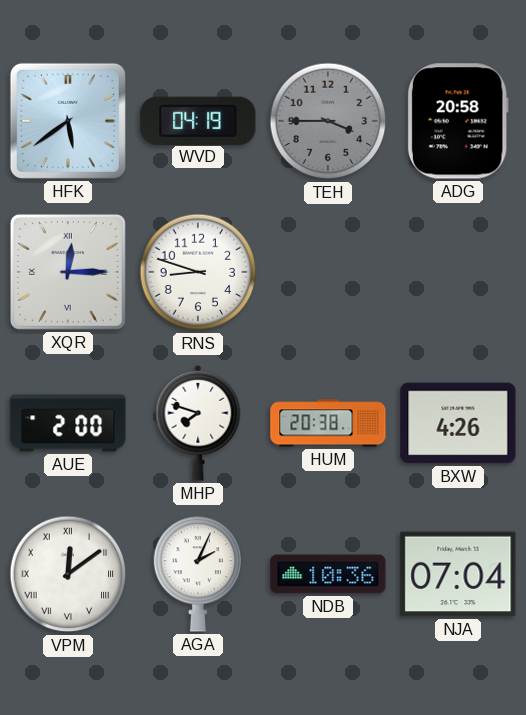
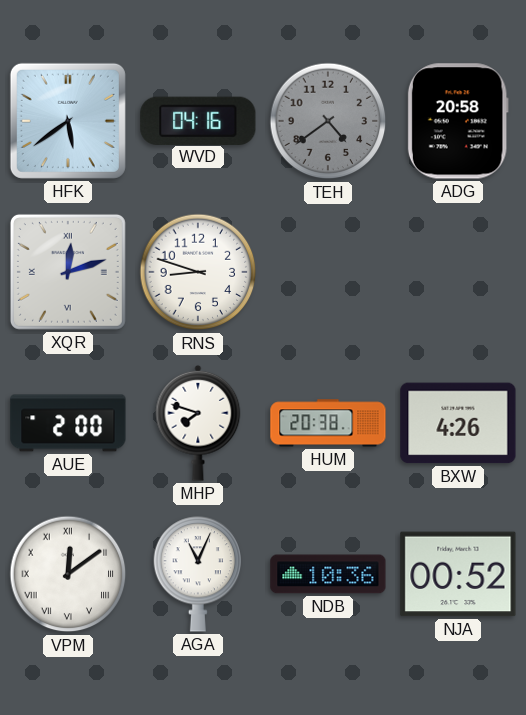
WVD: 04:19 -> 04:16 (198, 120)
TEH: 3:45 -> 4:39 (328, 121)
XQR: 12:15 -> 12:12 (68, 272)
AGA: 2:04 -> 11:04 (198, 574)
NJA: 07:04 -> 00:52 (458, 574)
